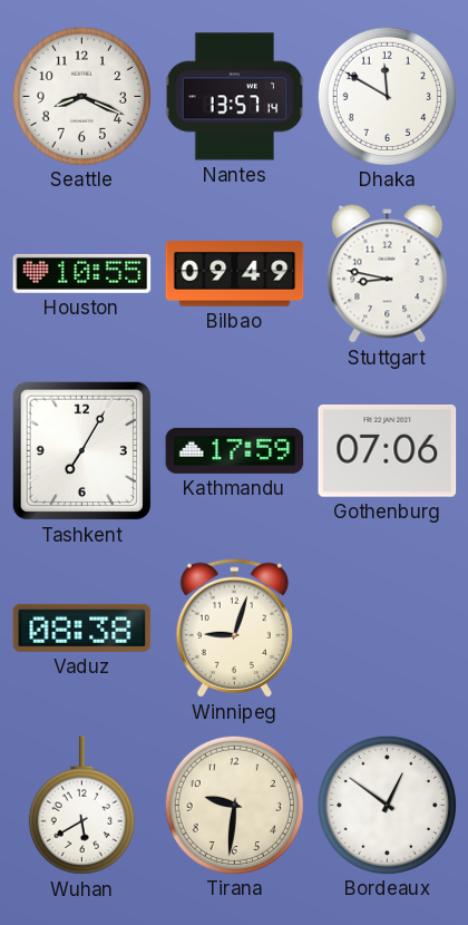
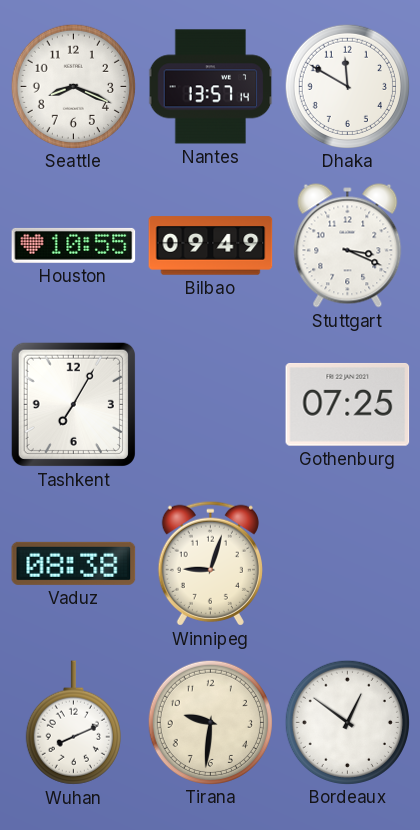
Stuttgart: 8:47 -> 3:19 (348, 246)
Kathmandu: 17:59 -> none (235, 450)
Gothenburg: 07:06 -> 07:25 (348, 405)
Wuhan: 5:40 -> 8:11 (73, 723)
